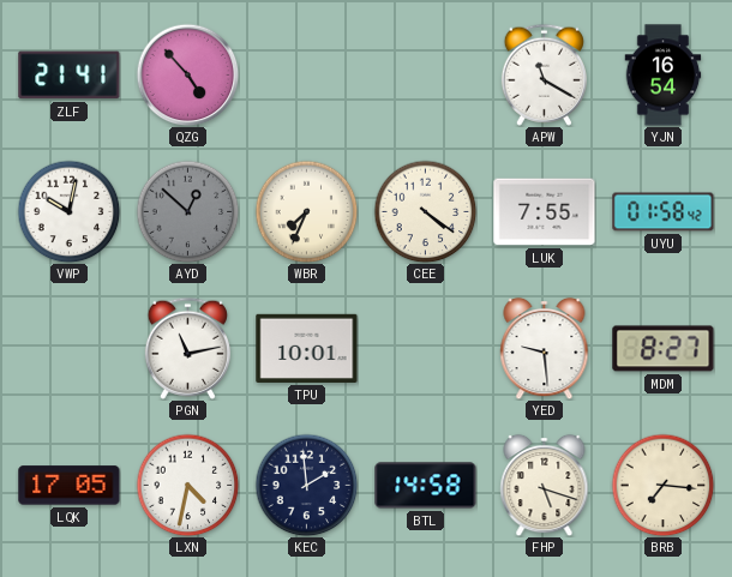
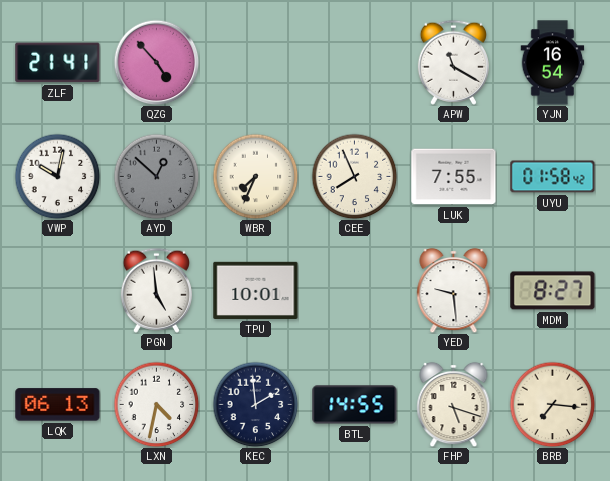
CEE: 4:21 -> 7:56 (354, 176)
PGN: 11:13 -> 4:59 (156, 290)
LQK: 17:05 -> 06:13 (58, 405)
BTL: 14:58 -> 14:55 (355, 405)
